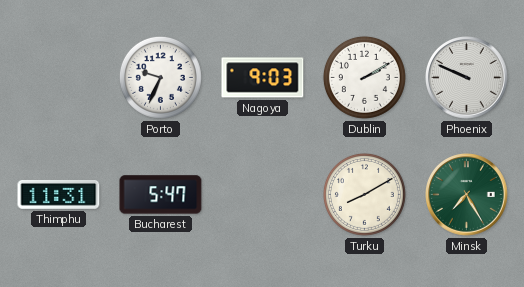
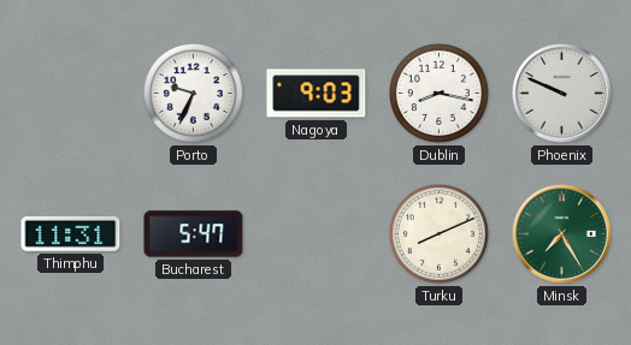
Dublin: 2:10 -> 8:17 (438, 93)
Turku: 8:10 -> 8:11 (438, 233)
